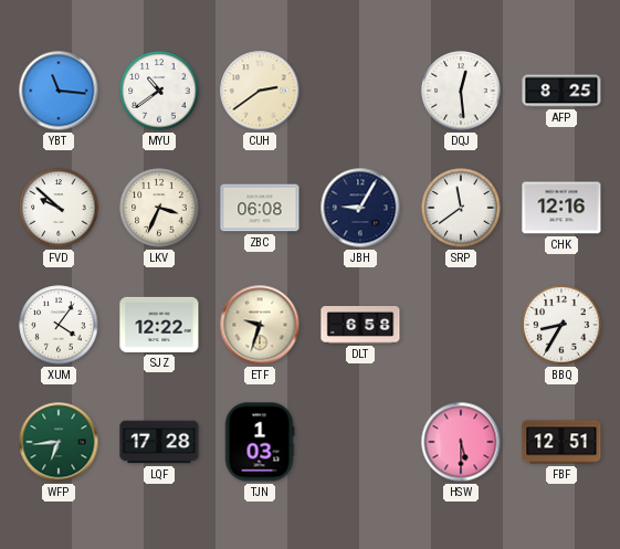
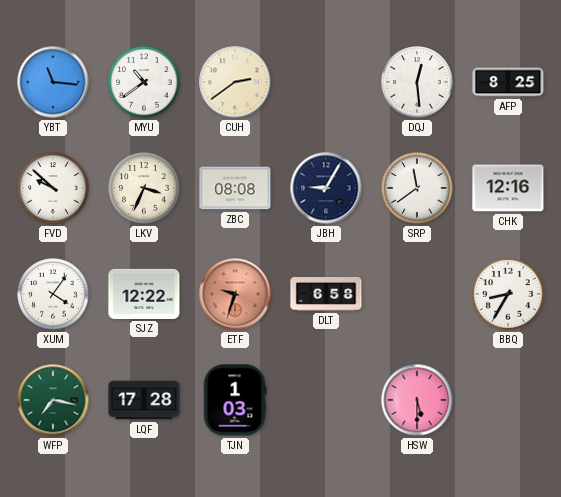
ZBC: 06:08 -> 08:08 (235, 188)
ETF dial: cream -> salmon (235, 294)
WFP: 6:44 -> 7:17 (53, 400)
FBF: 12:51 -> none (561, 442)
